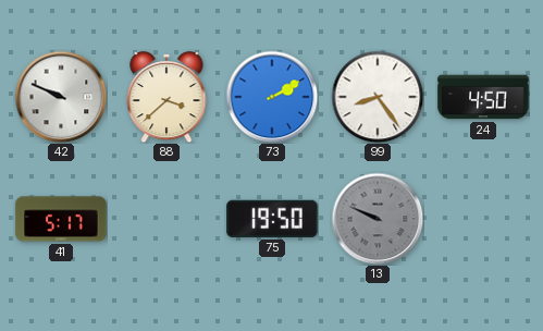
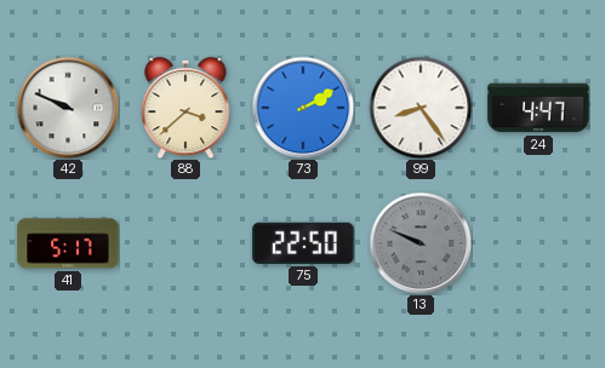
24: 4:50 -> 4:47 (538, 108)
75: 19:50 -> 22:50 (303, 243)
